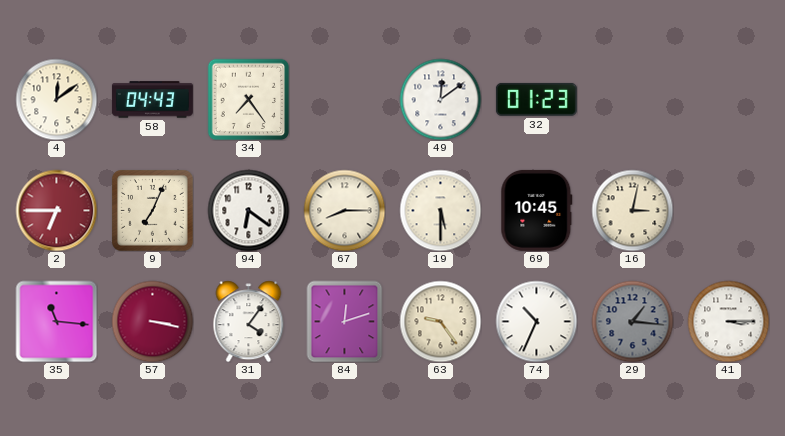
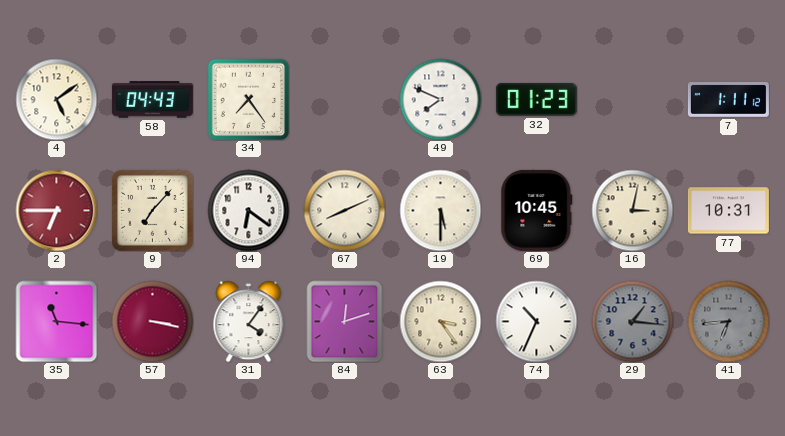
4: 12:09 -> 5:09 (56, 99)
49: 12:09 -> 7:49 (440, 99)
7: none -> 1:11 (728, 100)
9: 7:04 -> 7:07 (152, 210)
67: 8:15 -> 8:11 (344, 210)
77: none -> 10:31 (728, 211)
63: 9:24 -> 3:24 (440, 321)
41: 3:15 -> 6:44 (728, 321)
41 dial: white -> grey (728, 321)
